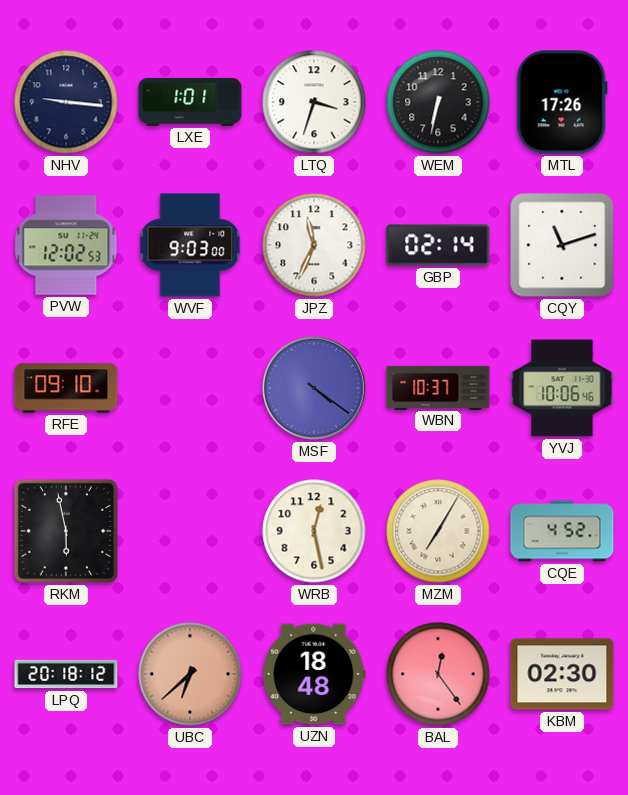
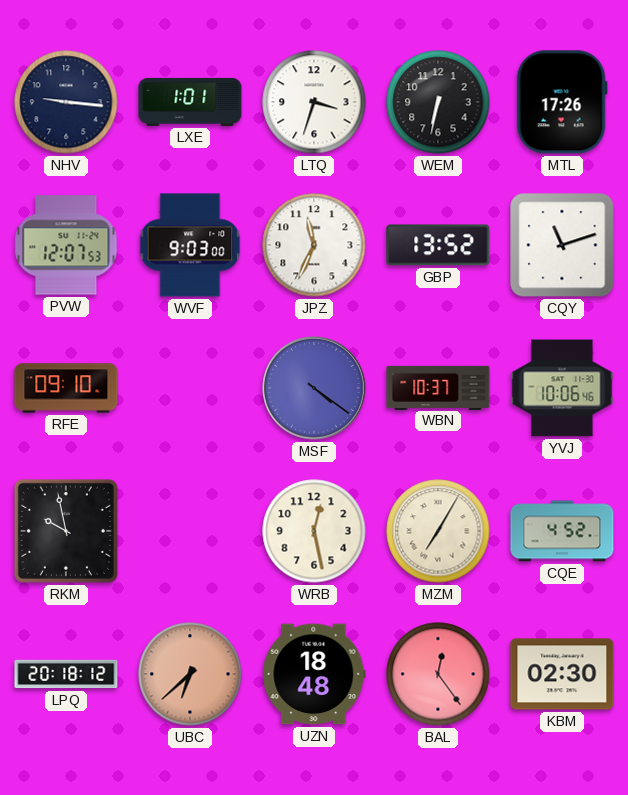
PVW: 12:02 -> 12:07 (66, 245)
GBP: 02:14 -> 13:52 (438, 245)
RKM: 5:58 -> 9:58 (66, 531)
